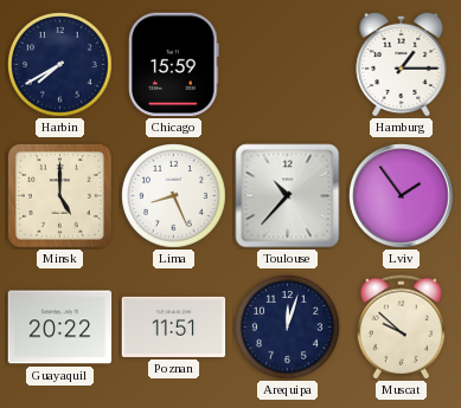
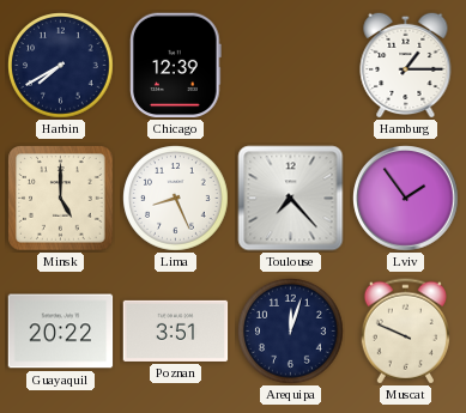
Chicago: 15:59 -> 12:39 (176, 66)
Toulouse: 10:37 -> 7:23 (291, 199)
Poznan: 11:51 -> 3:51 (176, 330)
Muscat: 9:52 -> 9:49 (405, 332)
